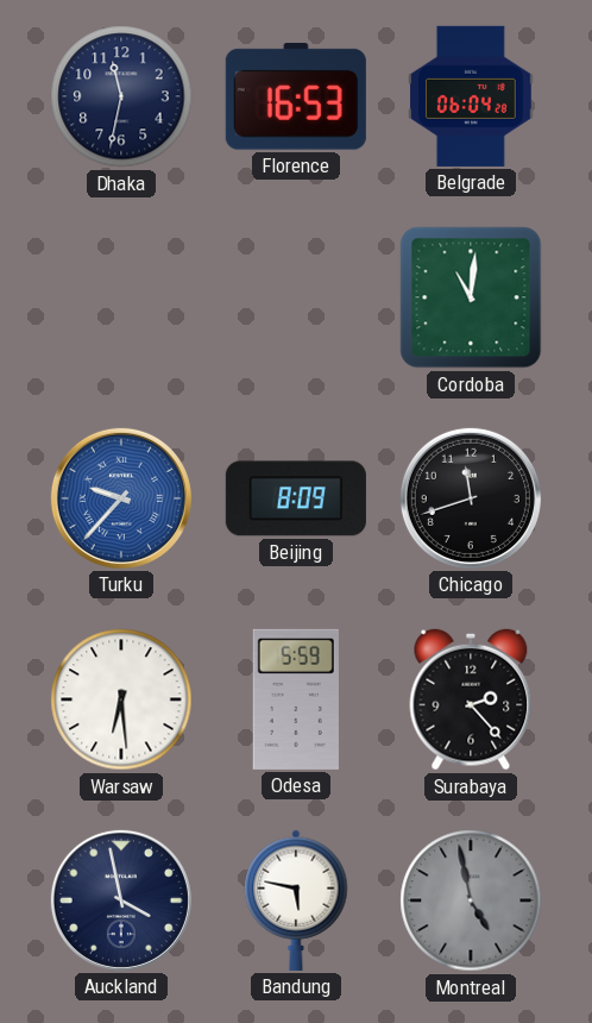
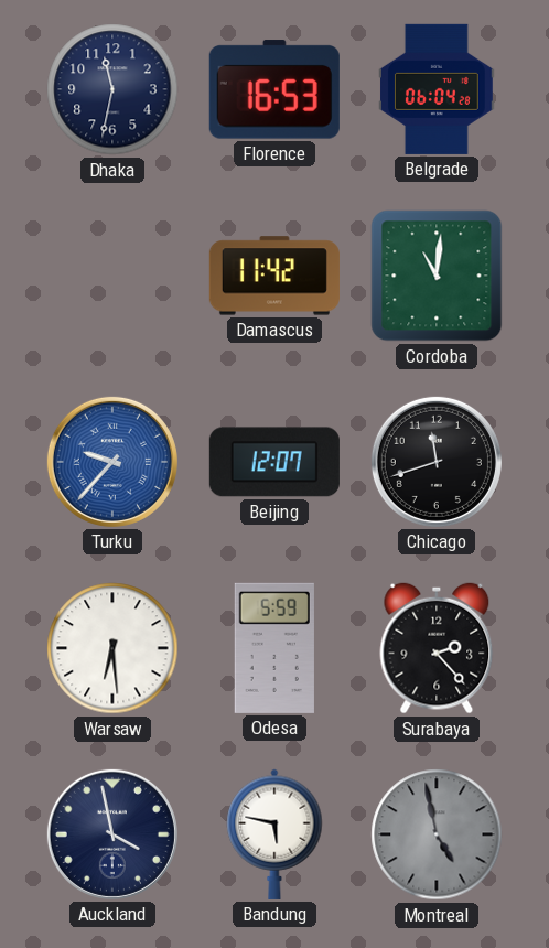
Damascus: none -> 11:42 (274, 276)
Beijing: 8:09 -> 12:07 (274, 462)
